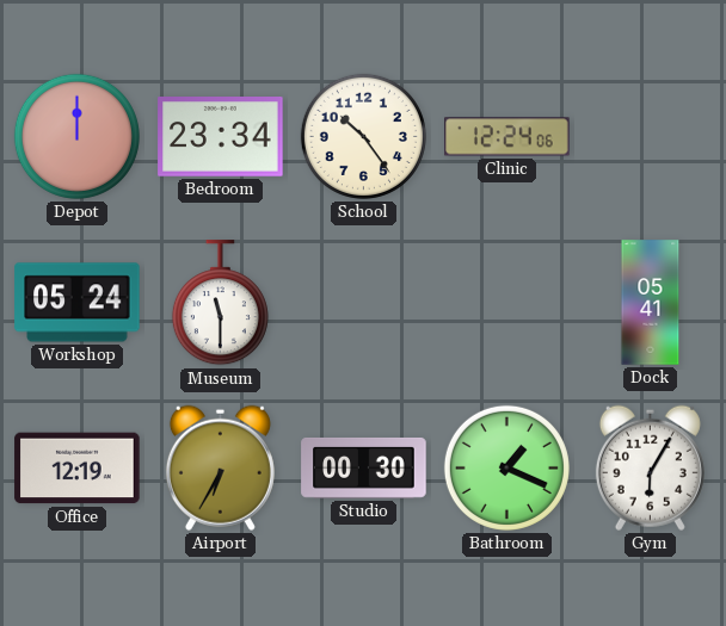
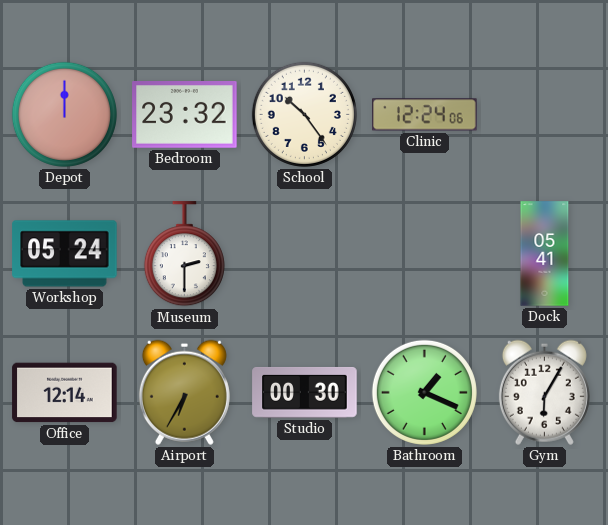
Bedroom: 23:34 -> 23:32 (185, 115)
Museum: 11:30 -> 2:30 (184, 254)
Office: 12:19 -> 12:14 (65, 393)
